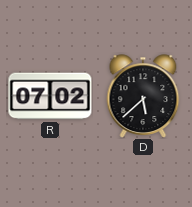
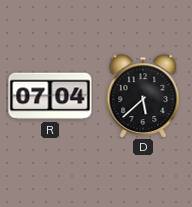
R: 07:02 -> 07:04 (50, 96)
